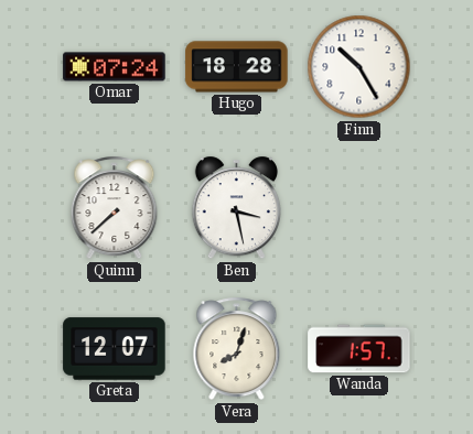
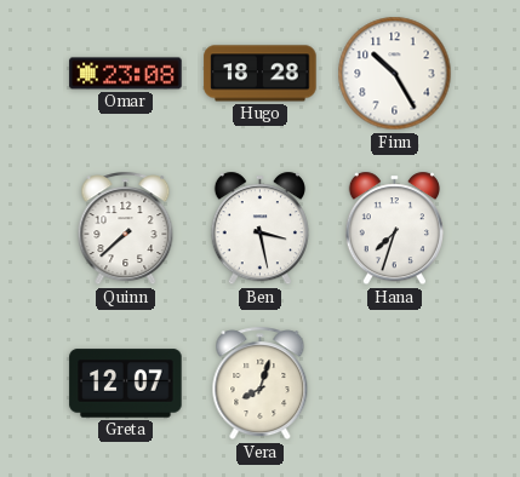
Omar: 07:24 -> 23:08 (126, 74)
Hana: none -> 7:33 (394, 229)
Wanda: 1:57 -> none (359, 349)
